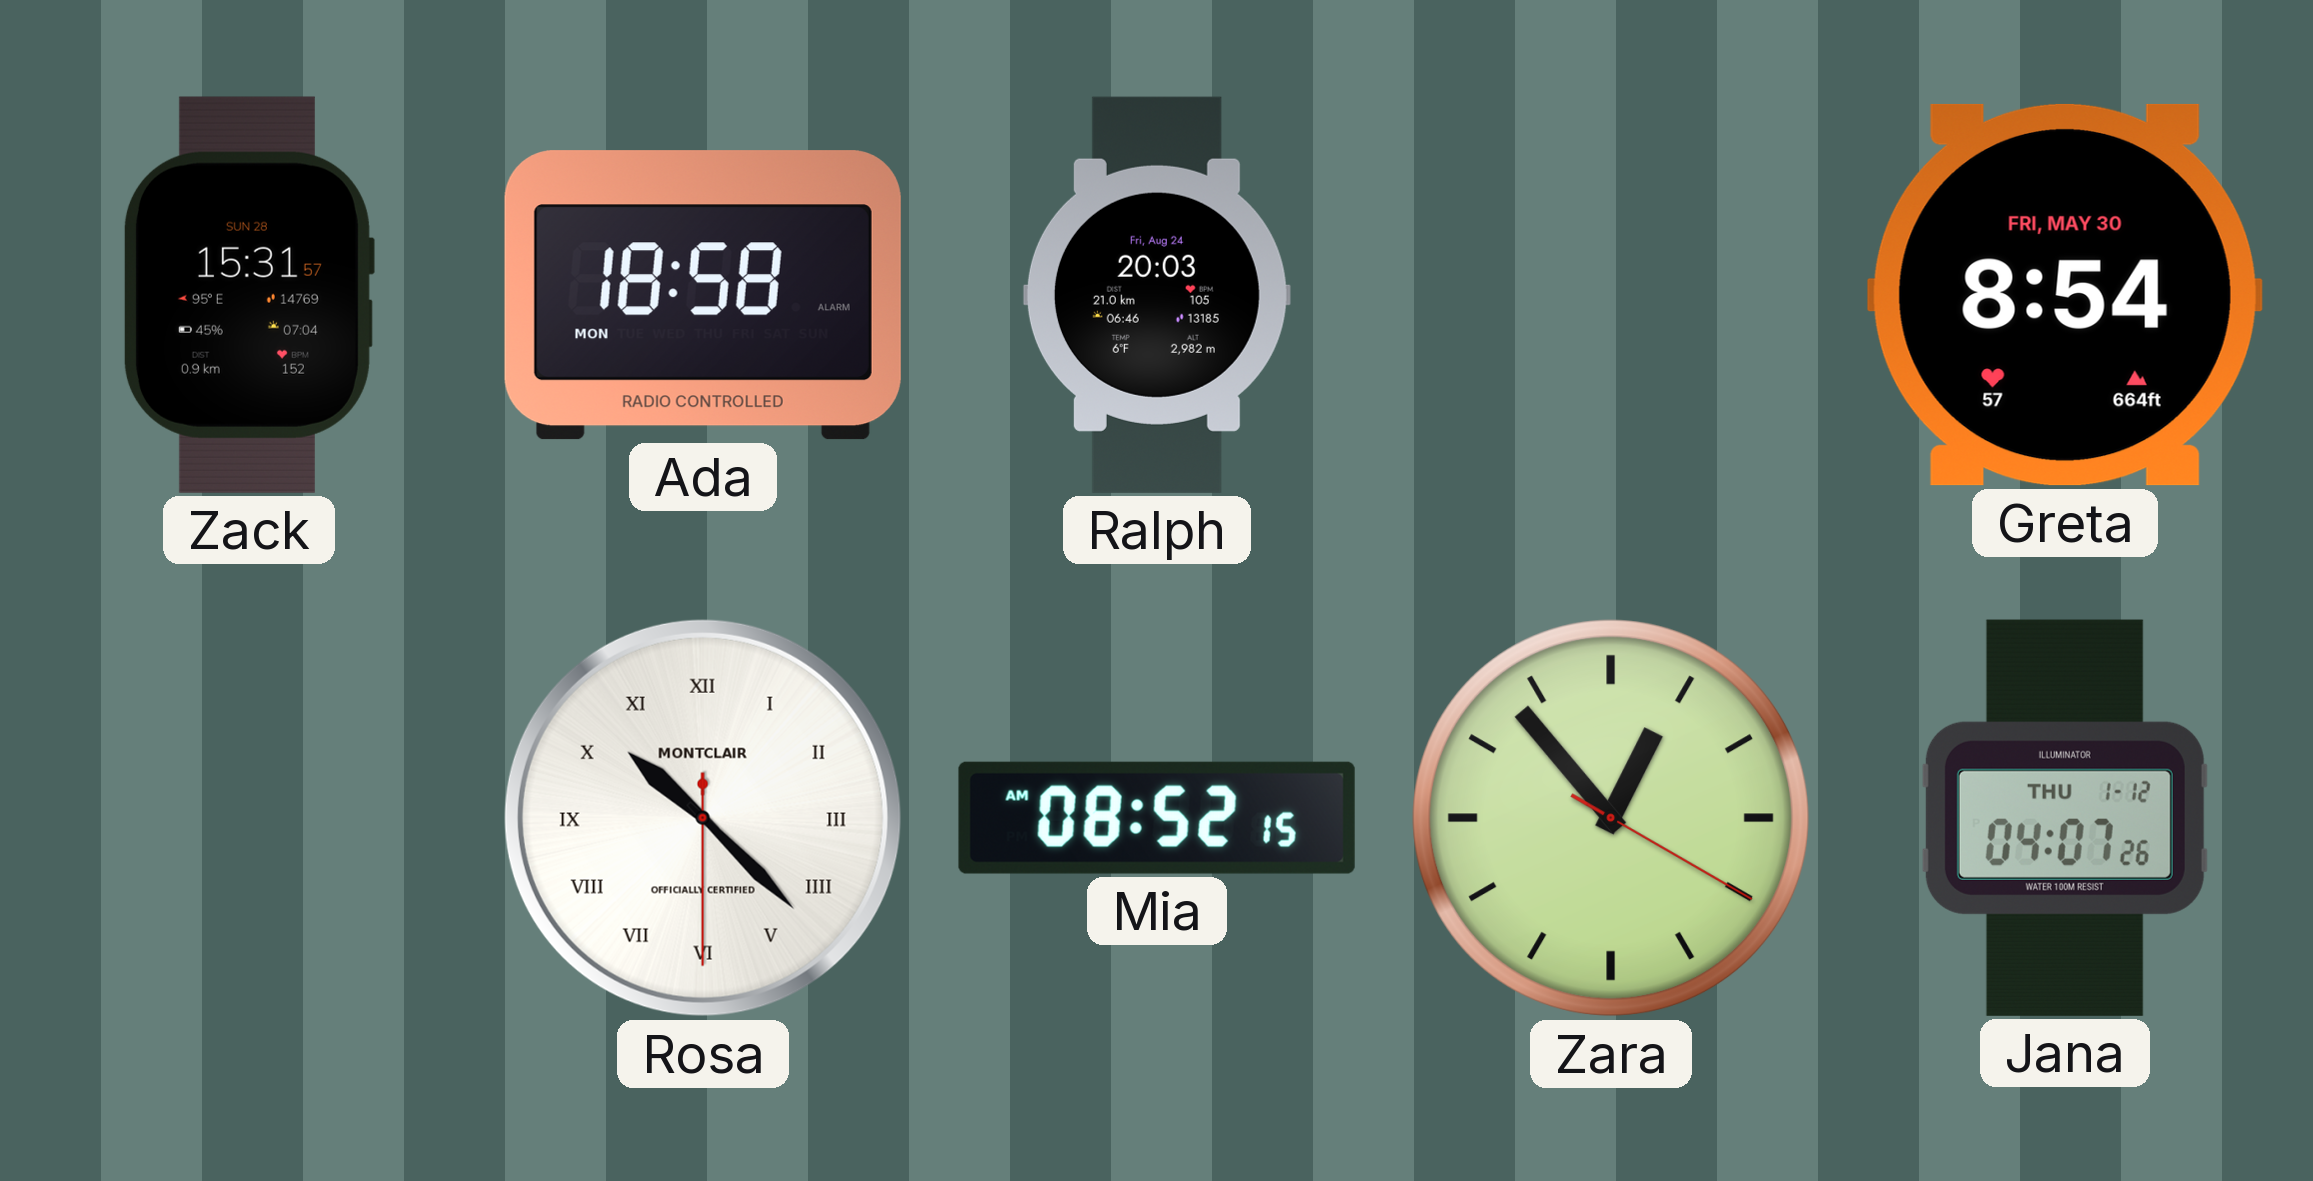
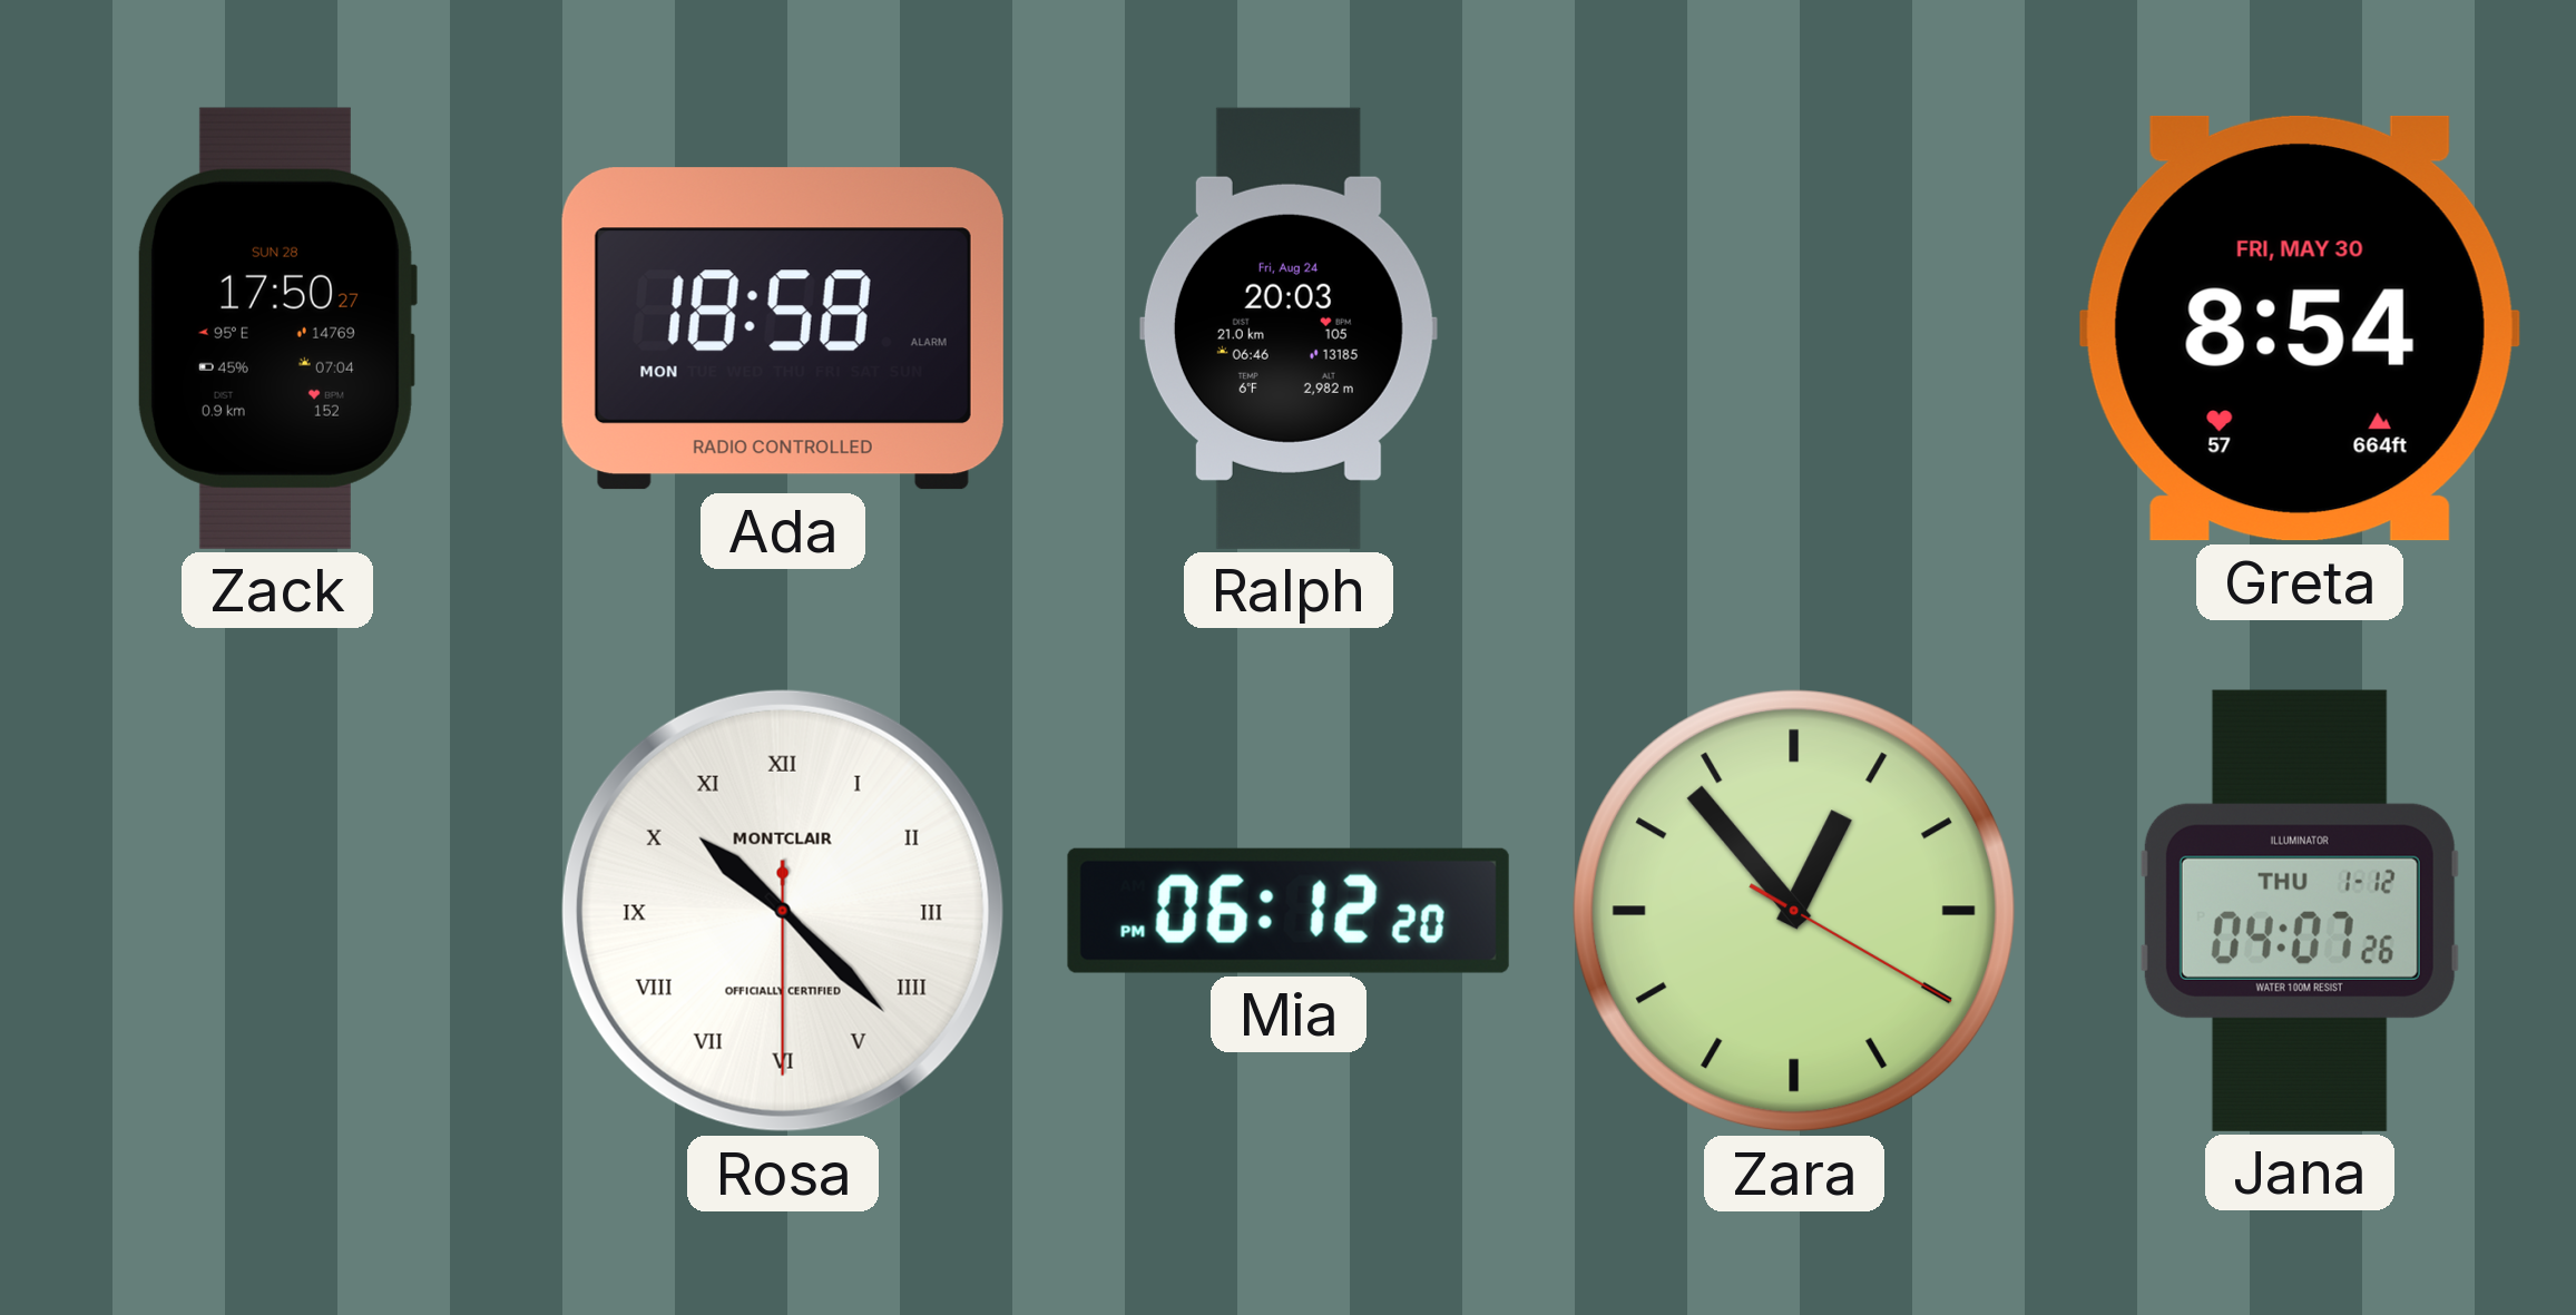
Zack: 15:31 -> 17:50 (276, 328)
Mia: 08:52 -> 06:12 (1289, 911)
